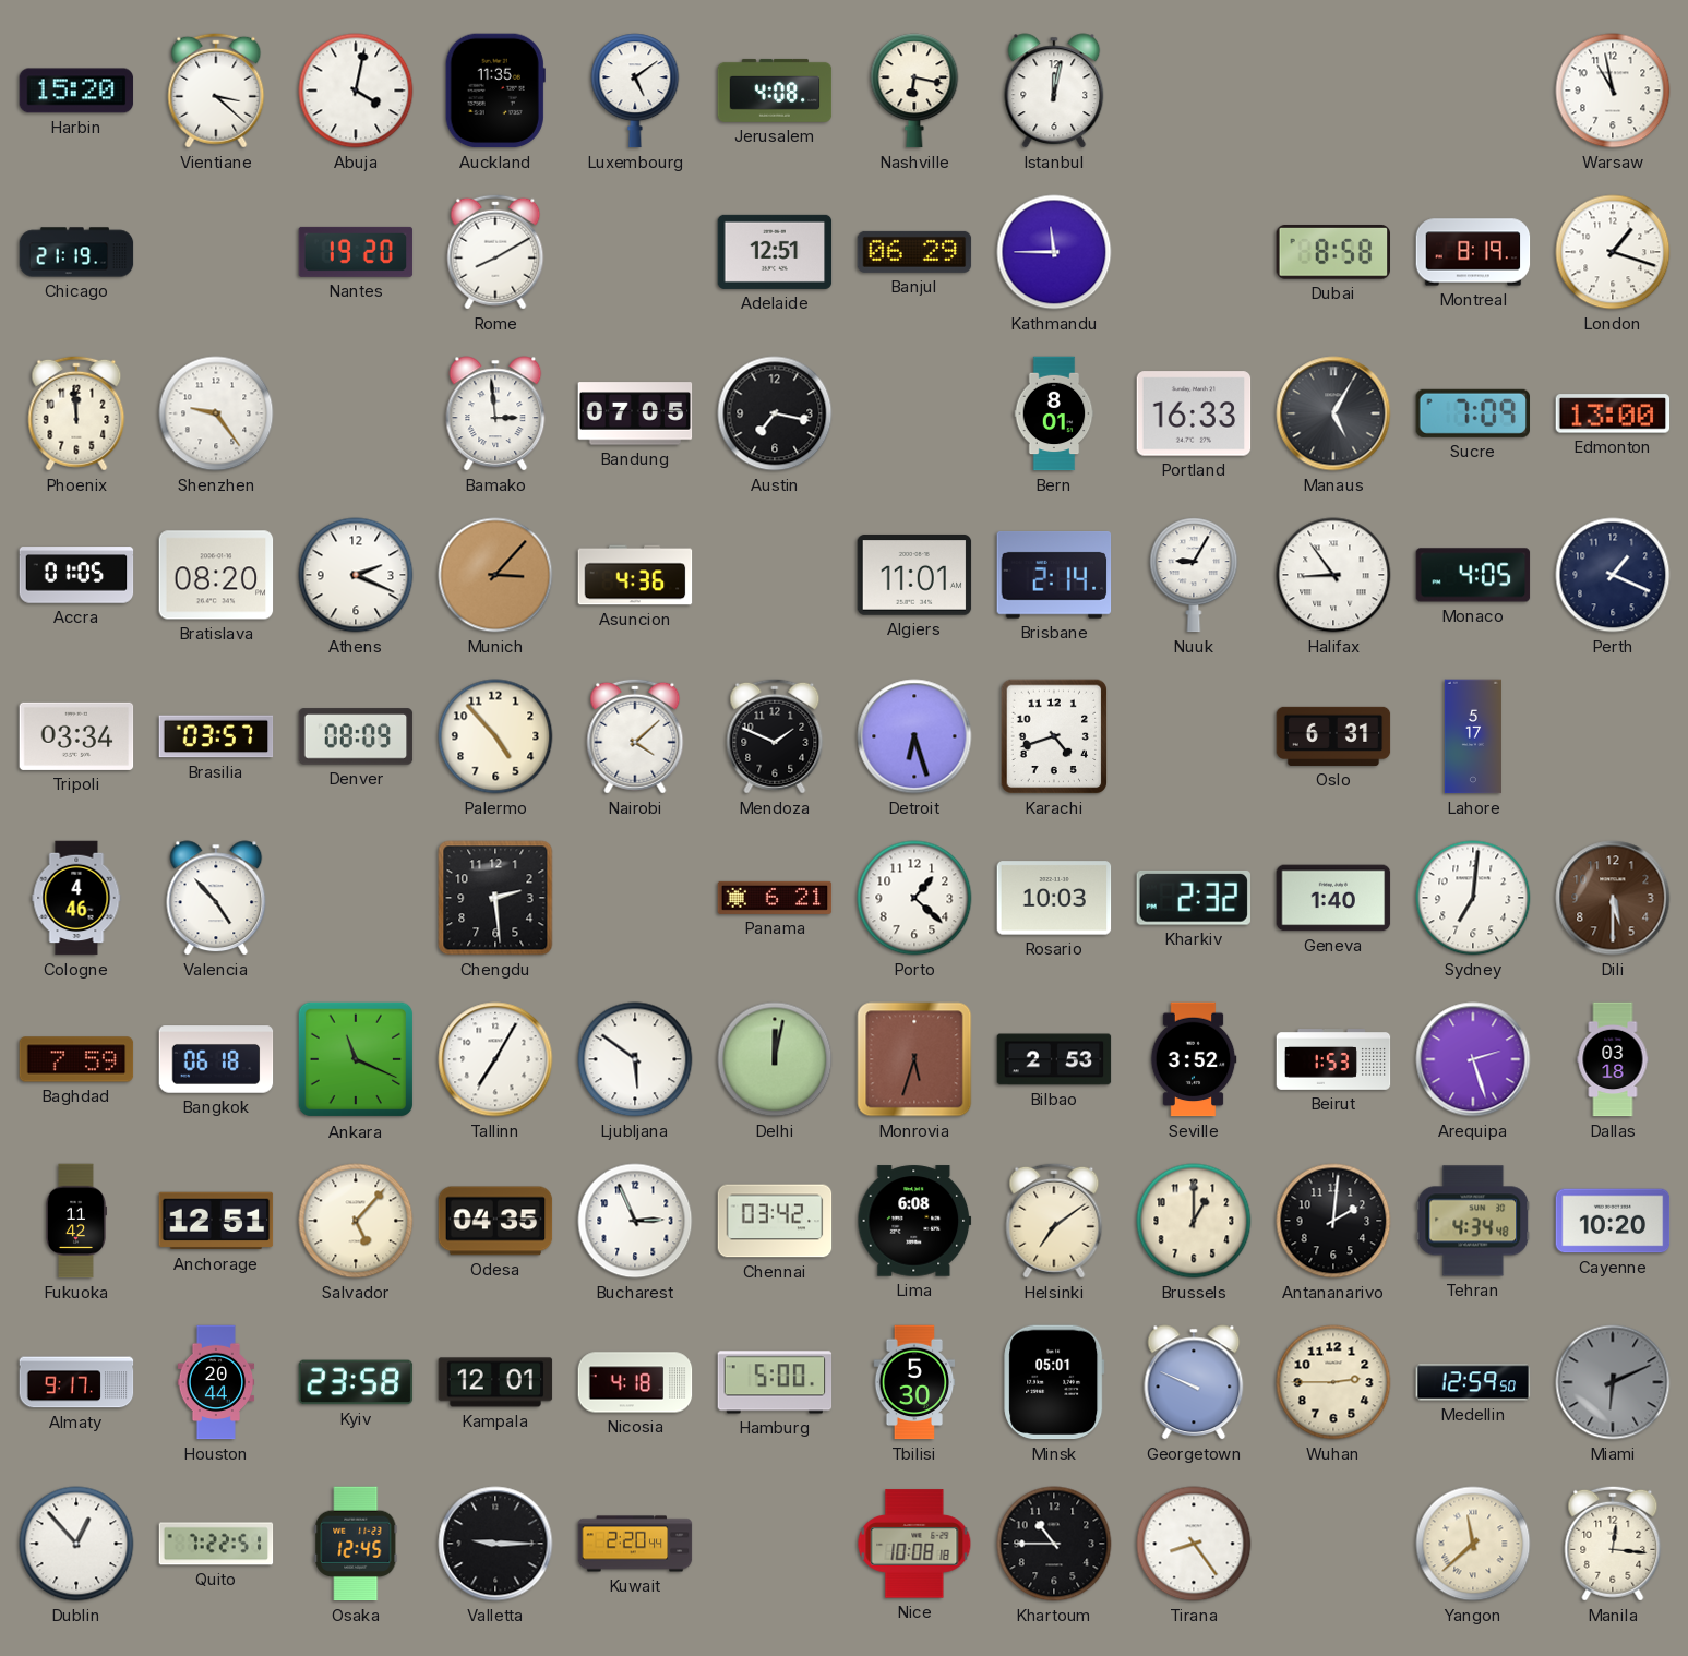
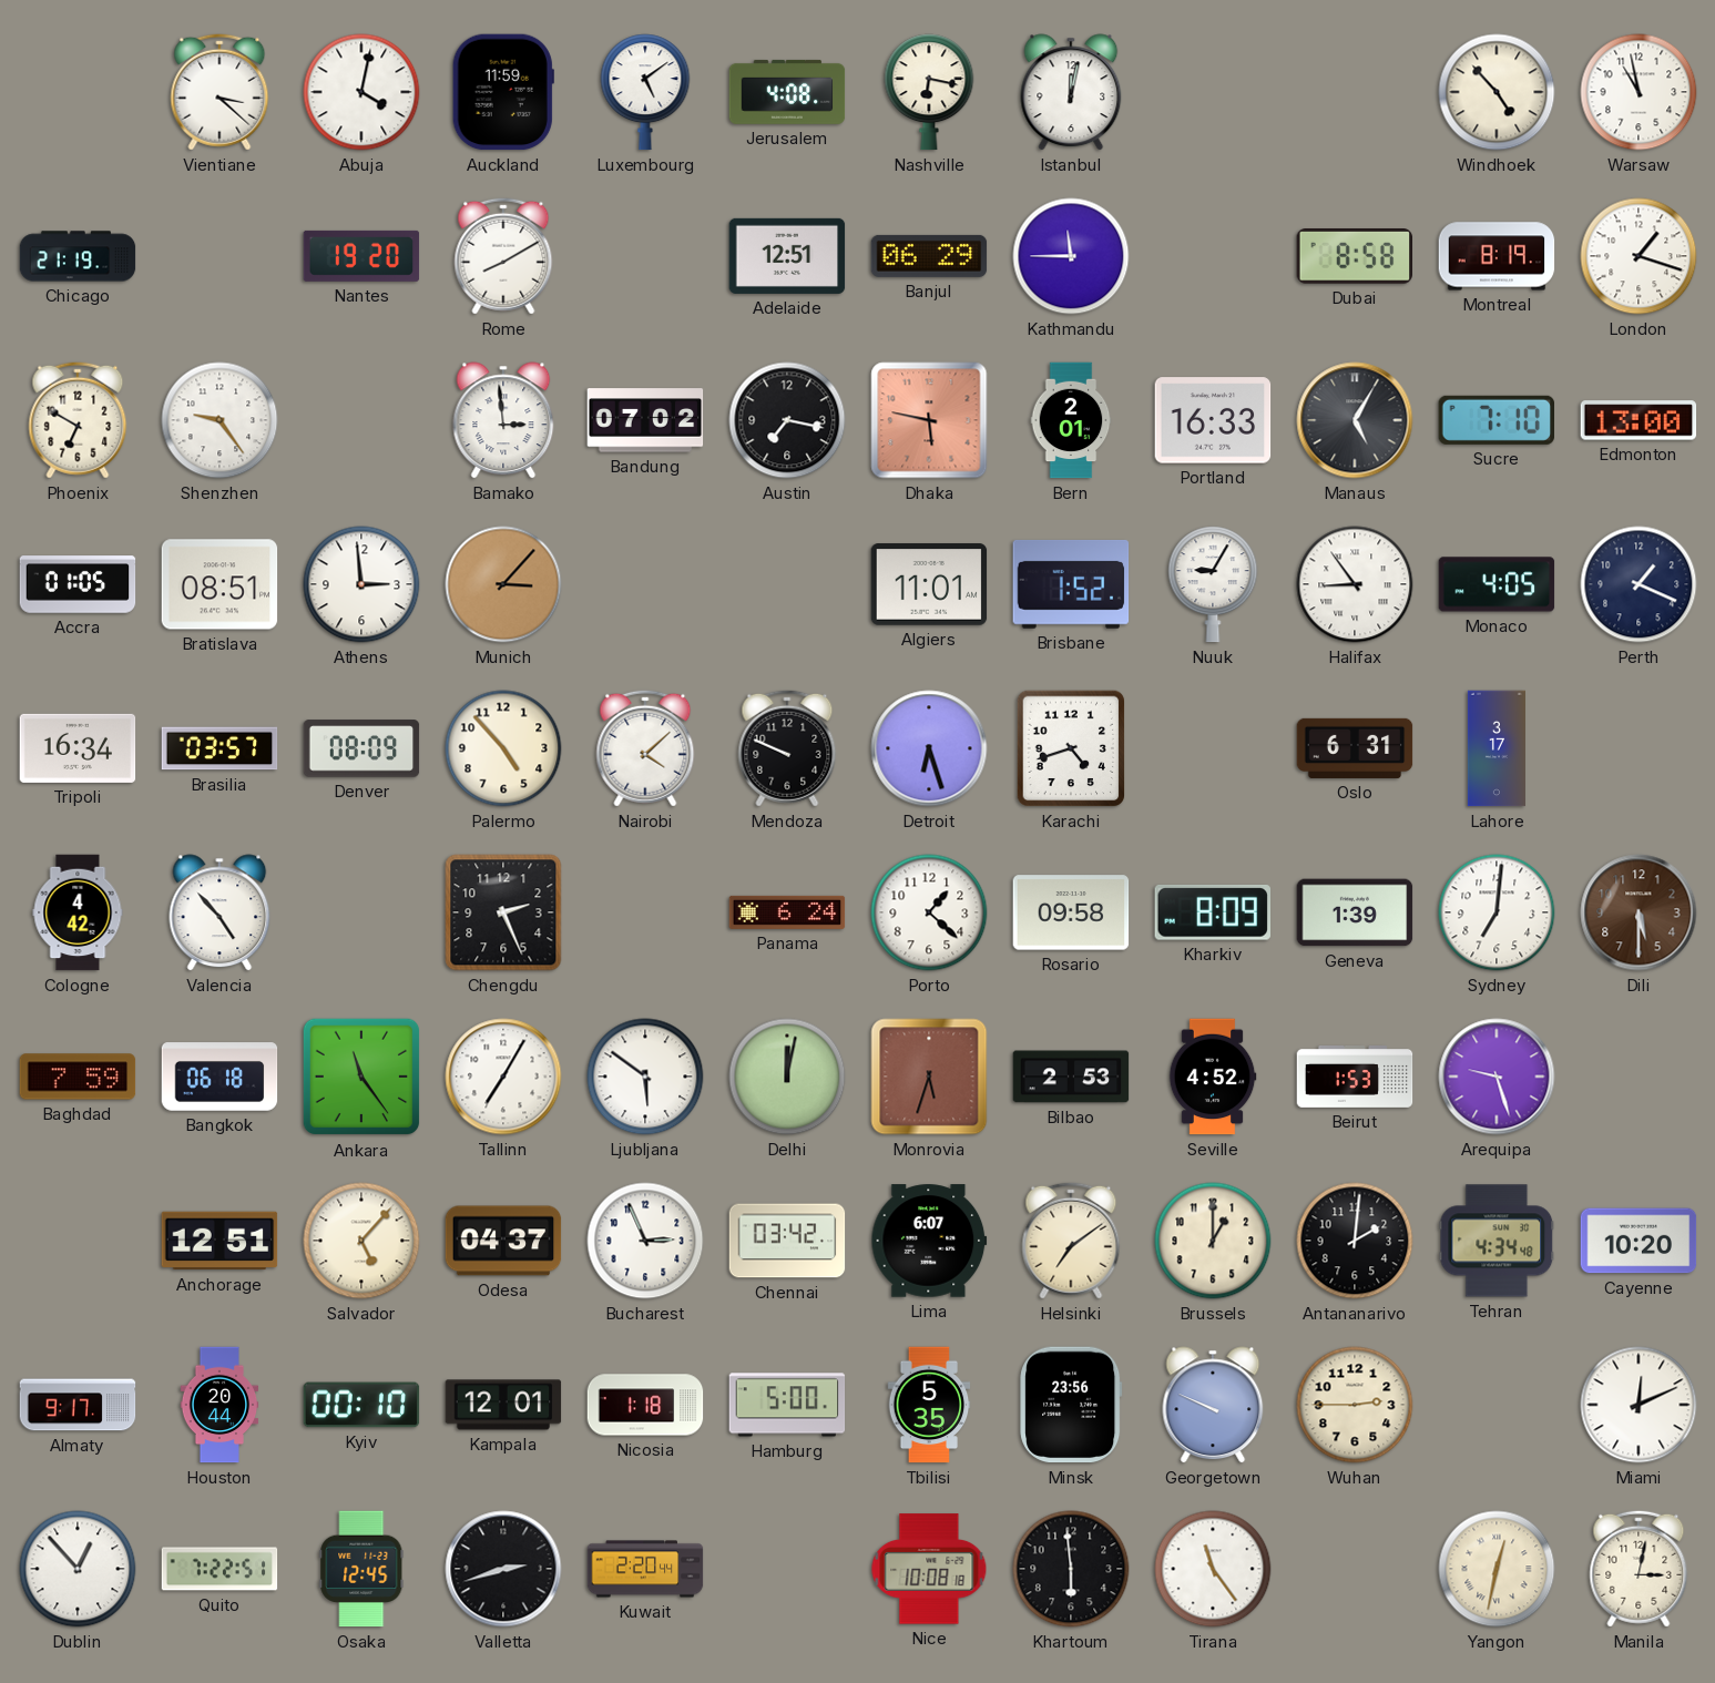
Harbin: 15:20 -> none (76, 91)
Auckland: 11:35 -> 11:59 (503, 92)
Windhoek: none -> 4:53 (1497, 92)
Phoenix: 11:59 -> 6:50 (78, 420)
Bandung: 07:05 -> 07:02 (645, 420)
Dhaka: none -> 5:47 (929, 420)
Bern: 8:01 -> 2:01 (1071, 420)
Sucre: 7:09 -> 7:10 (1495, 420)
Bratislava: 08:20 -> 08:51 (220, 584)
Athens: 2:19 -> 2:59 (361, 584)
Asuncion: 4:36 -> none (635, 575)
Brisbane: 2:14 -> 1:52 (1071, 584)
Tripoli: 03:34 -> 16:34 (78, 748)
Mendoza: 1:49 -> 9:49 (787, 748)
Lahore: 5:17 -> 3:17 (1497, 748)
Cologne: 4:46 -> 4:42 (78, 912)
Chengdu: 2:29 -> 2:26 (503, 912)
Panama: 6:21 -> 6:24 (787, 912)
Rosario: 10:03 -> 09:58 (1071, 912)
Kharkiv: 2:32 -> 8:09 (1212, 912)
Geneva: 1:40 -> 1:39 (1355, 912)
Ankara: 11:19 -> 11:24 (361, 1077)
Seville: 3:52 -> 4:52 (1213, 1077)
Arequipa: 2:27 -> 9:27 (1497, 1077)
Dallas: 03:18 -> none (1613, 1059)
Fukuoka: 11:42 -> none (75, 1221)
Odesa: 04:35 -> 04:37 (503, 1241)
Lima: 6:08 -> 6:07 (929, 1241)
Kyiv: 23:58 -> 00:10 (361, 1405)
Nicosia: 4:18 -> 1:18 (645, 1405)
Tbilisi: 5:30 -> 5:35 (929, 1405)
Minsk: 05:01 -> 23:56 (1071, 1405)
Medellin: 12:59 -> none (1473, 1382)
Miami: 6:11 -> 12:11 (1639, 1405)
Miami dial: grey -> white (1639, 1405)
Valletta: 9:15 -> 2:42 (503, 1569)
Khartoum: 10:45 -> 5:59 (1071, 1569)
Tirana: 8:24 -> 11:24 (1213, 1569)
Yangon: 11:38 -> 12:32 (1497, 1569)
Manila: 12:16 -> 3:02 (1639, 1569)
